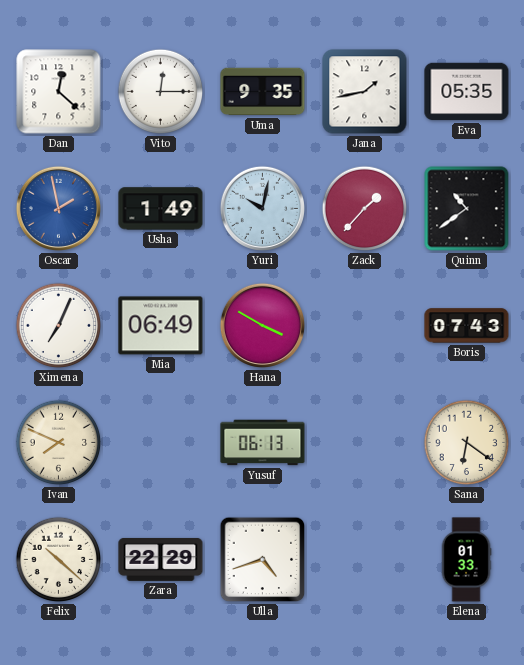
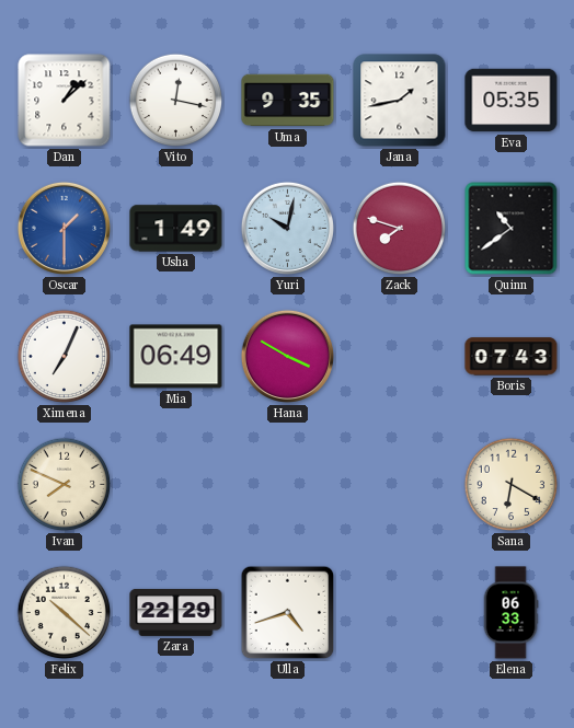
Dan: 12:22 -> 1:08 (65, 101)
Vito: 12:15 -> 12:17 (176, 101)
Oscar: 1:58 -> 1:30 (64, 228)
Zack: 1:37 -> 7:48 (400, 229)
Yusuf: 06:13 -> none (263, 443)
Sana: 6:21 -> 6:20 (512, 485)
Elena: 01:33 -> 06:33 (510, 613)
